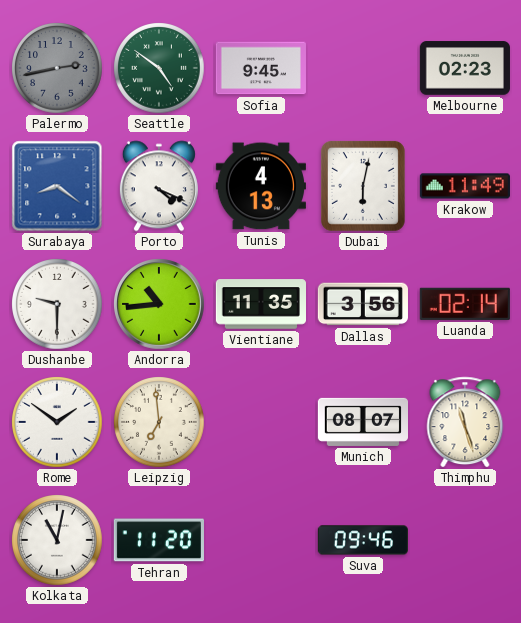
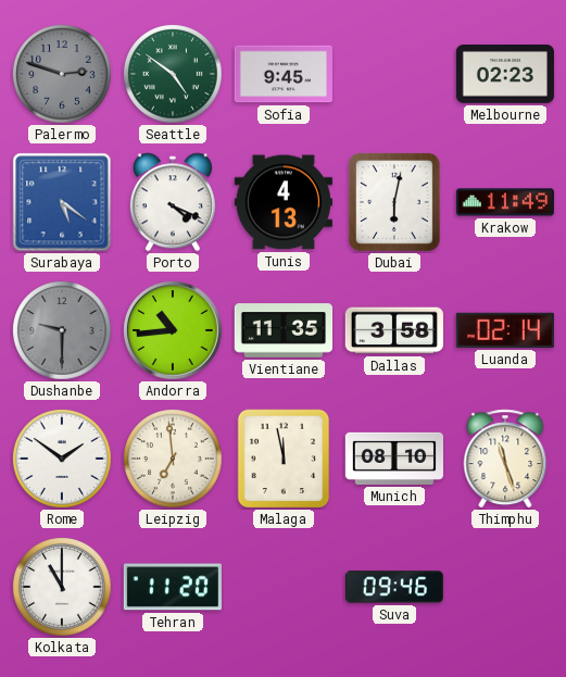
Palermo: 2:43 -> 2:48 (62, 74)
Surabaya: 8:21 -> 5:21 (62, 202)
Dushanbe dial: white -> grey (62, 330)
Dallas: 3:56 -> 3:58 (394, 330)
Malaga: none -> 11:58 (284, 459)
Munich: 08:07 -> 08:10 (393, 459)
Kolkata: 11:02 -> 11:00 (62, 587)
